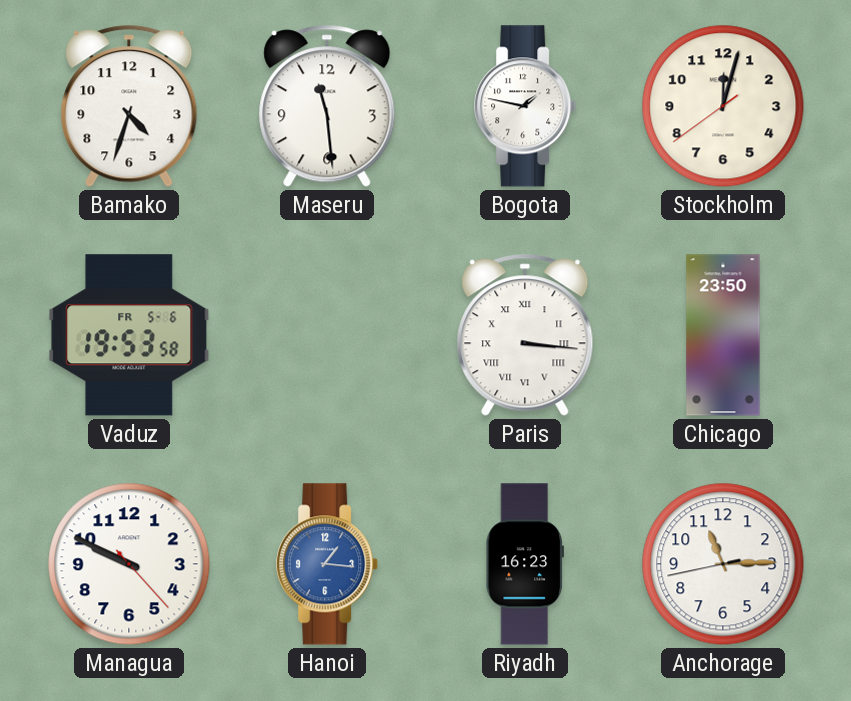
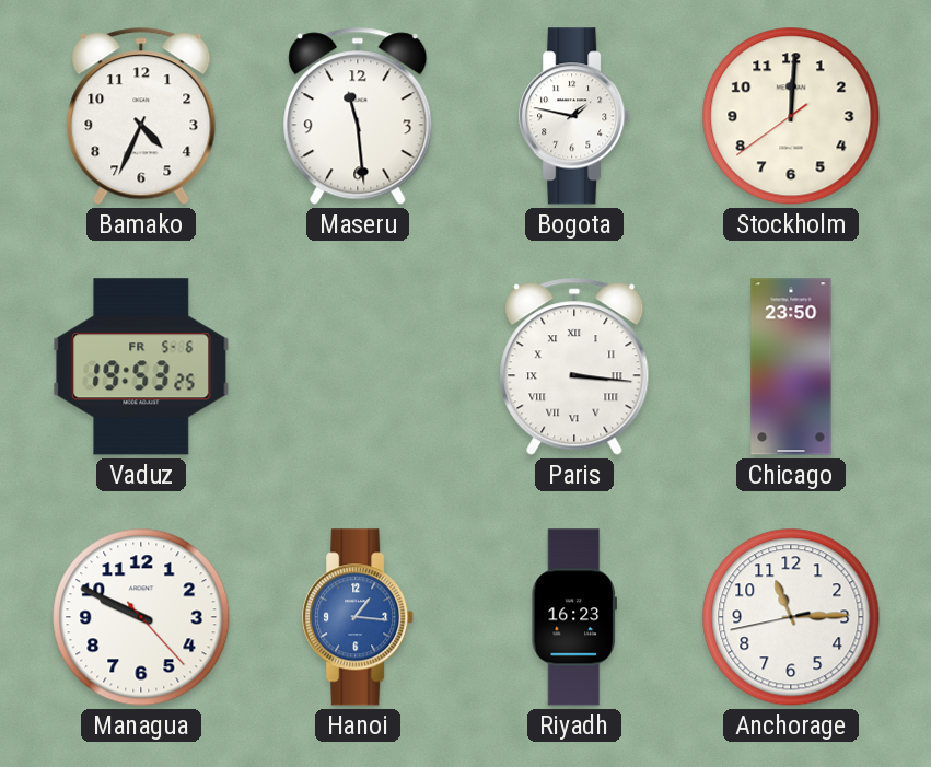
Bamako: 4:33 -> 4:34 (141, 116)
Stockholm: 12:02 -> 12:00 (791, 116)
Vaduz: 19:53:58 -> 19:53:25 (141, 367)
